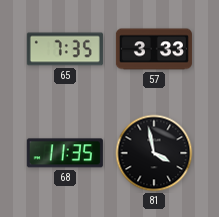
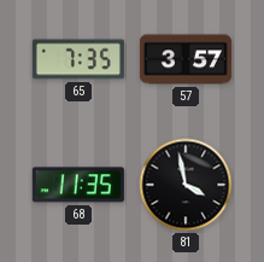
57: 3:33 -> 3:57 (186, 59)
